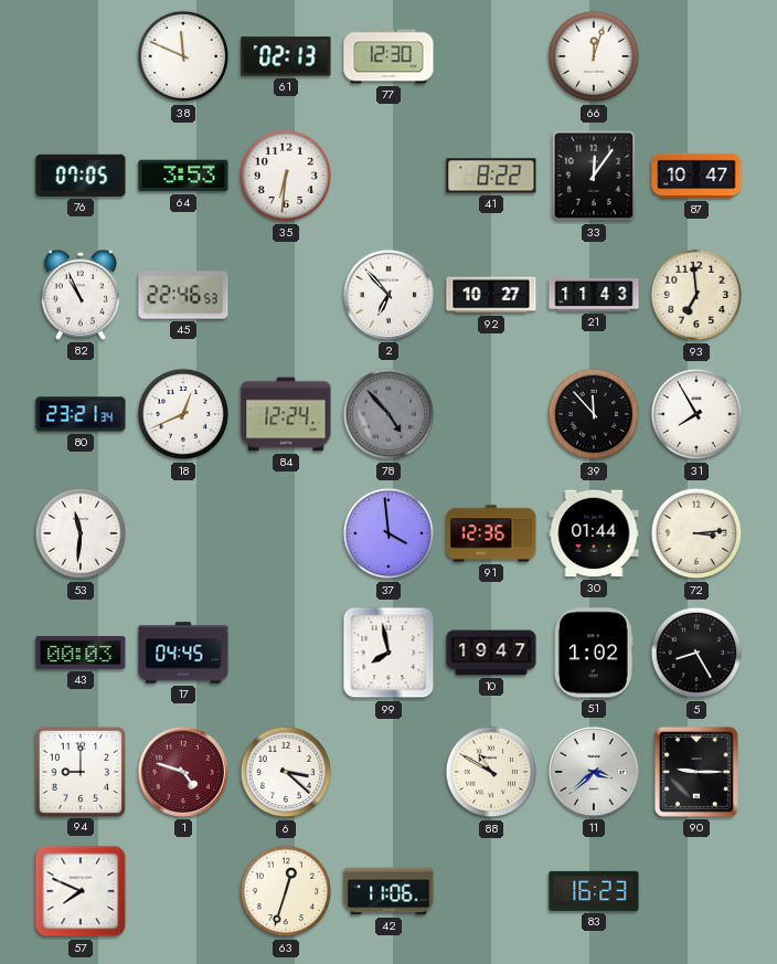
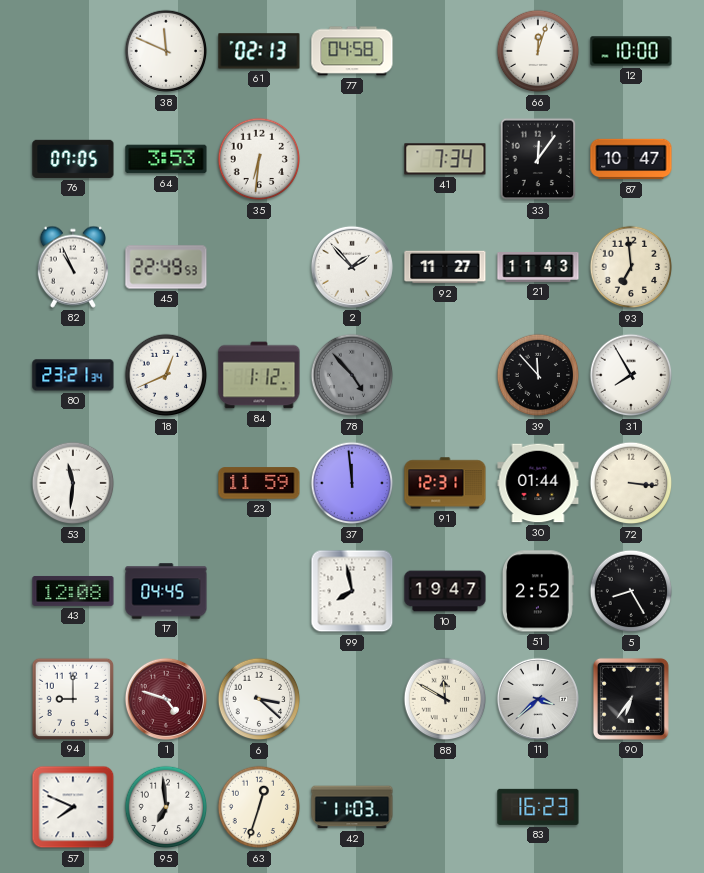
77: 12:30 -> 04:58 (352, 51)
12: none -> 10:00 (631, 51)
41: 8:22 -> 7:34 (445, 159)
45: 22:46 -> 22:49 (166, 267)
2: 6:53 -> 1:53 (352, 267)
92: 10:27 -> 11:27 (445, 267)
84: 12:24 -> 1:12 (259, 375)
23: none -> 11:59 (259, 483)
37: 3:59 -> 11:59 (352, 483)
91: 12:36 -> 12:31 (445, 483)
72: 3:14 -> 3:16 (631, 483)
43: 00:03 -> 12:08 (73, 591)
51: 1:02 -> 2:52 (538, 591)
88: 10:50 -> 11:50 (445, 699)
90: 9:15 -> 6:36 (631, 699)
95: none -> 6:59 (166, 807)
42: 11:06 -> 11:03 (352, 807)
